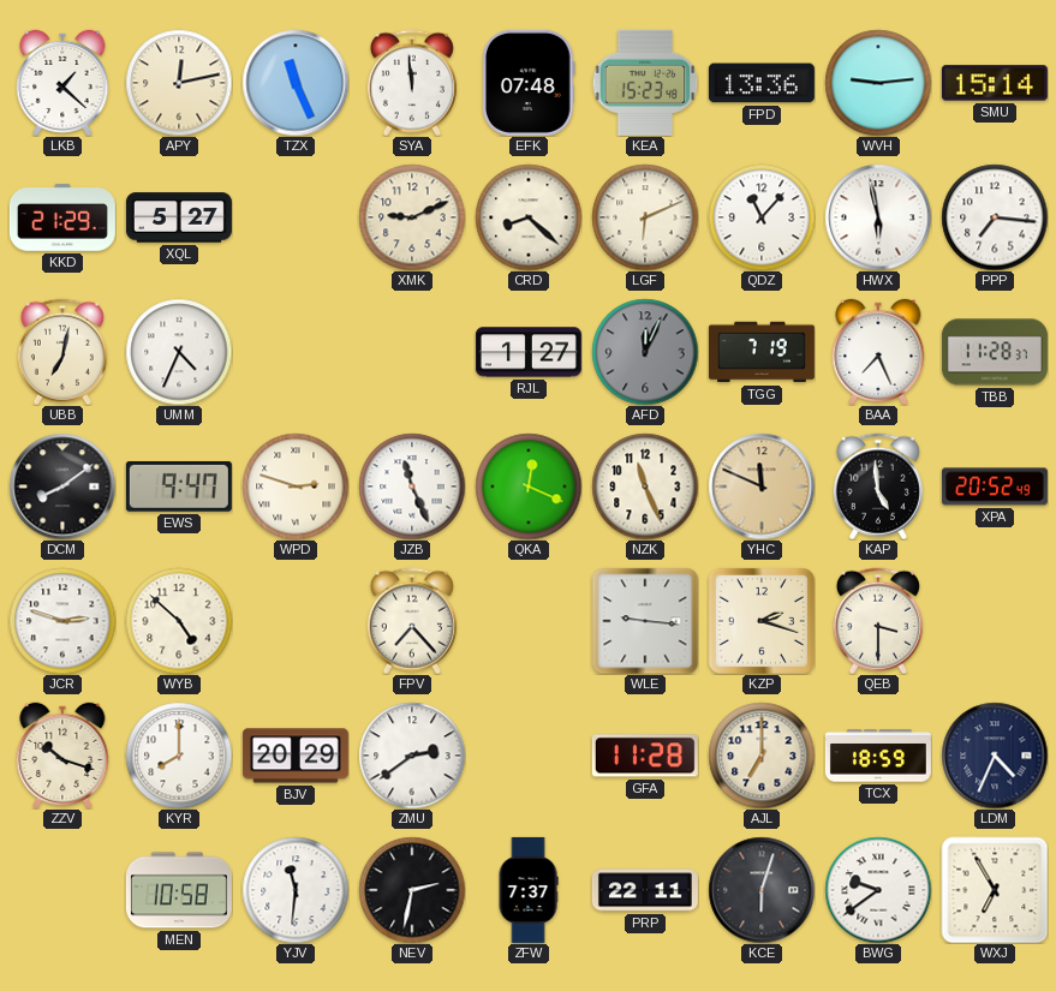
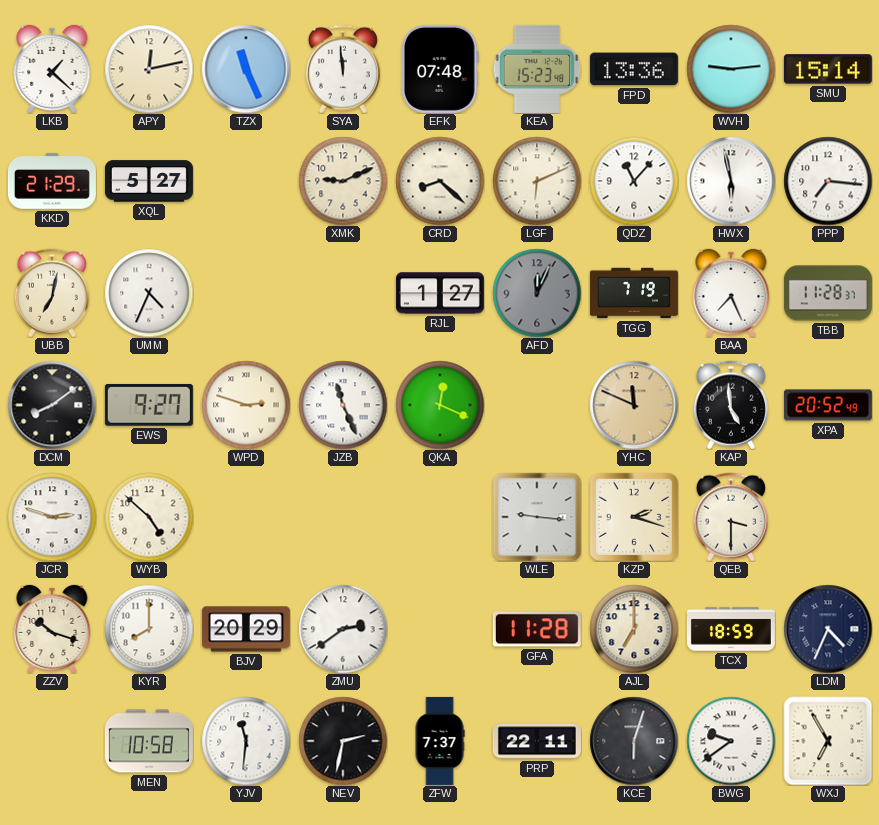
EWS: 9:47 -> 9:27 (149, 405)
NZK: 11:26 -> none (645, 486)
FPV: 7:23 -> none (412, 621)
